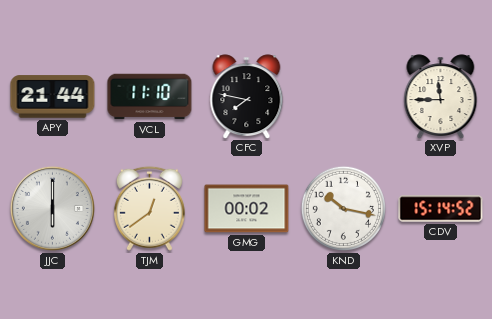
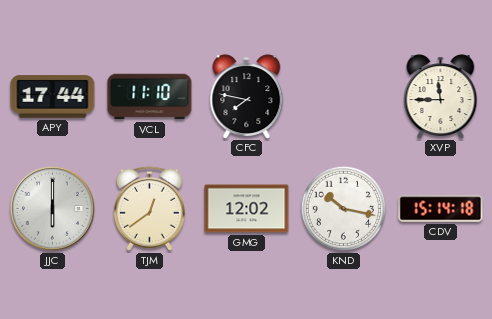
APY: 21:44 -> 17:44 (53, 97)
GMG: 00:02 -> 12:02 (247, 209)
CDV: 15:14:52 -> 15:14:18 (441, 209)
